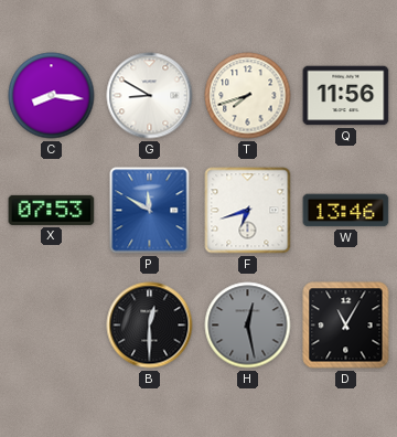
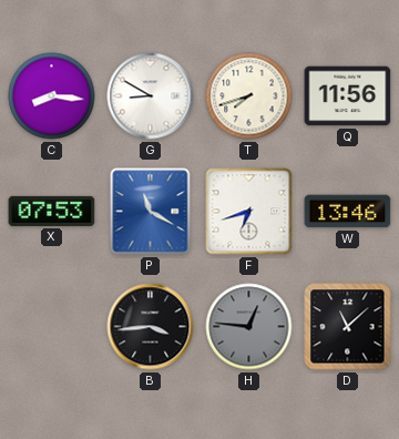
P: 11:50 -> 11:20 (151, 212)
B: 12:30 -> 3:44 (151, 327)
H: 12:28 -> 12:46 (249, 327)
D: 11:05 -> 11:08 (348, 327)
